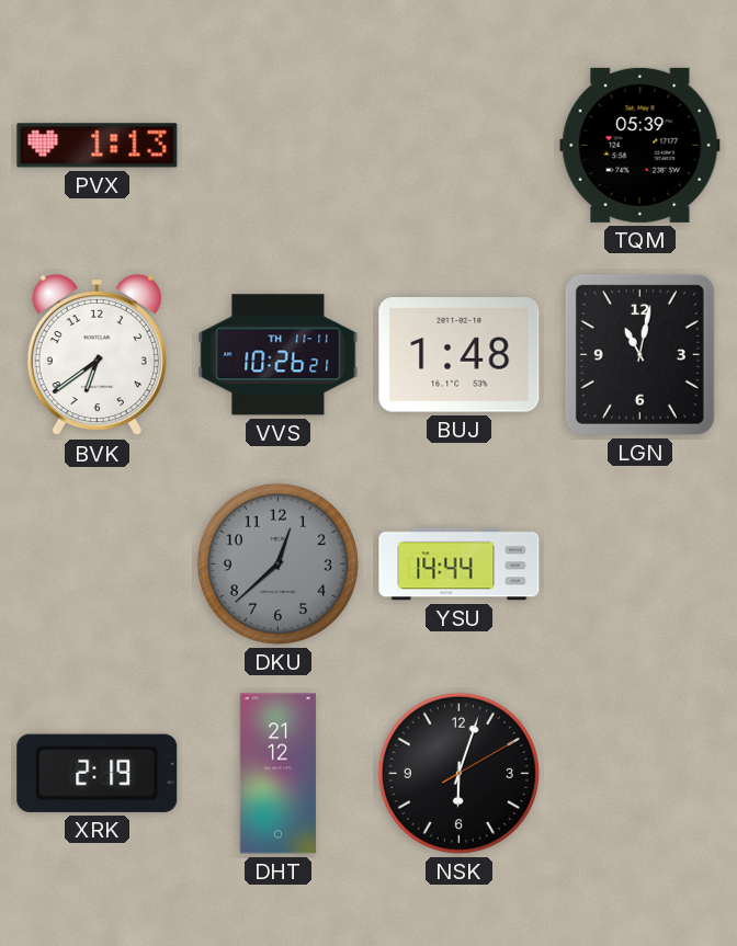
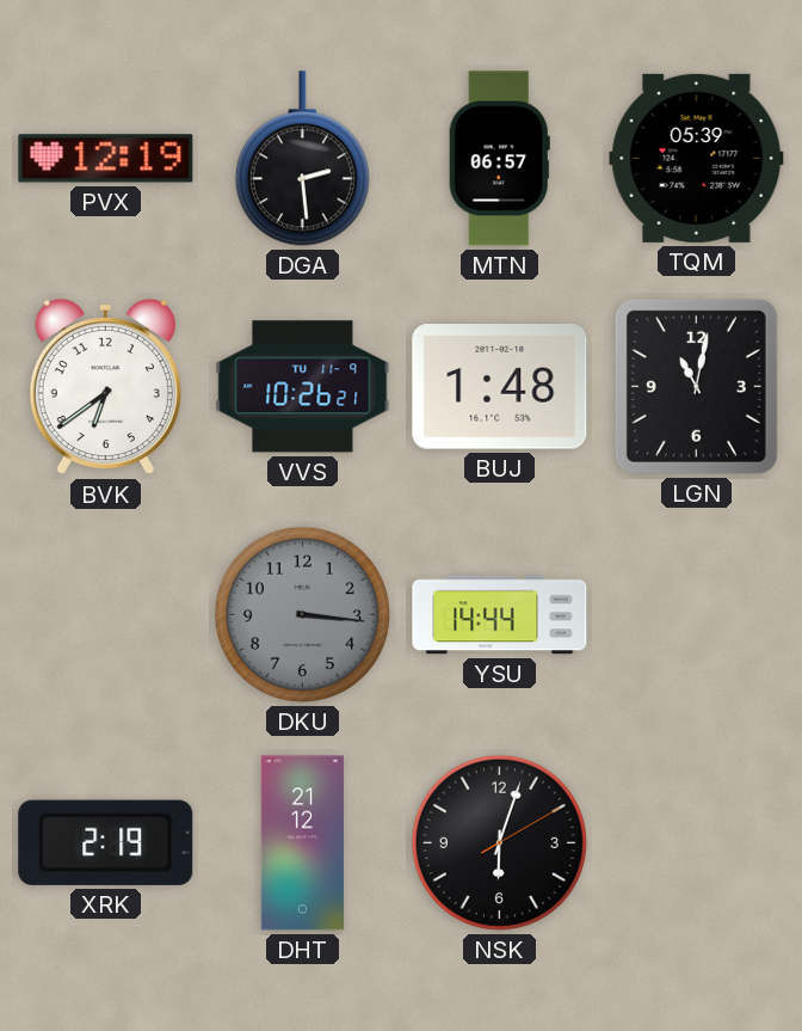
PVX: 1:13 -> 12:19 (106, 159)
DGA: none -> 2:29 (302, 159)
MTN: none -> 06:57 (499, 159)
VVS date: TH 11-11 -> TU 11-9 (303, 387)
DKU: 12:38 -> 3:16 (302, 614)
